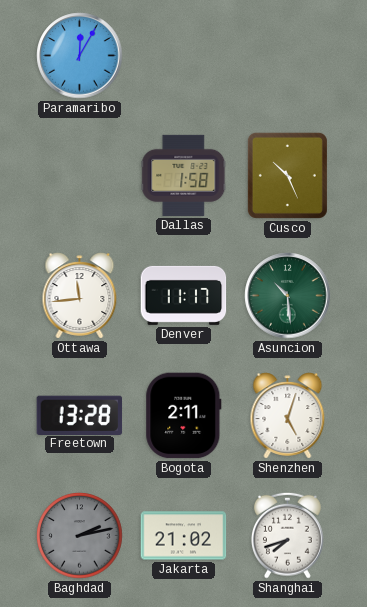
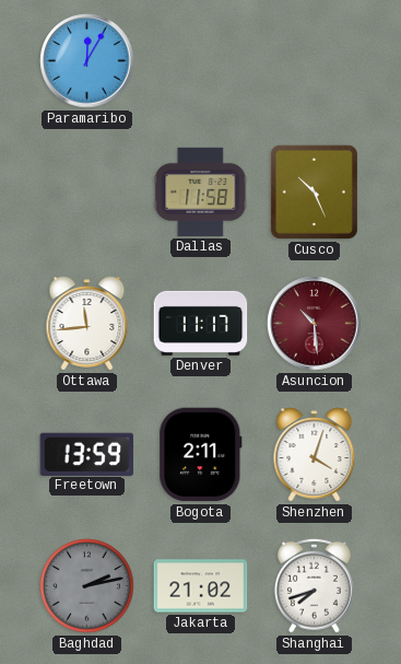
Dallas: 1:58 -> 11:58 (201, 191)
Asuncion dial: green -> burgundy (315, 324)
Freetown: 13:28 -> 13:59 (87, 454)
Shenzhen: 5:03 -> 4:03 (315, 455)
